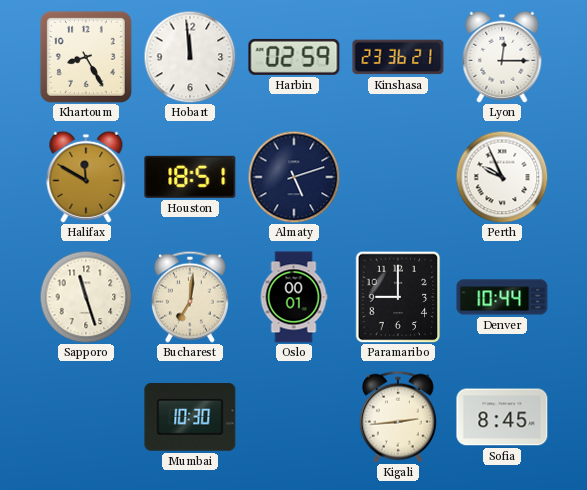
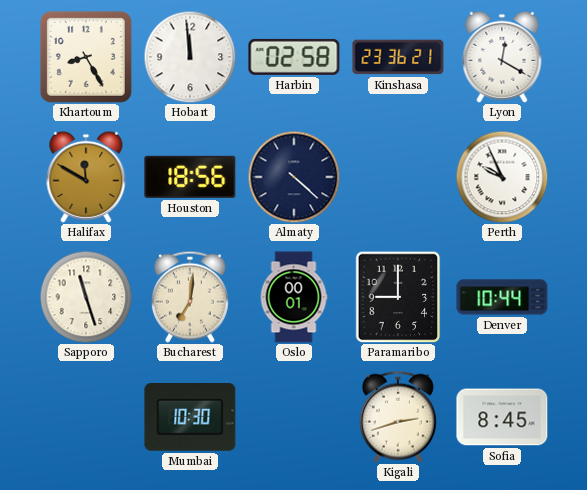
Harbin: 02:59 -> 02:58 (294, 57)
Lyon: 12:15 -> 12:20 (502, 57)
Houston: 18:51 -> 18:56 (190, 177)
Almaty: 5:12 -> 4:22 (294, 177)
Kigali: 2:44 -> 2:42 (398, 417)
